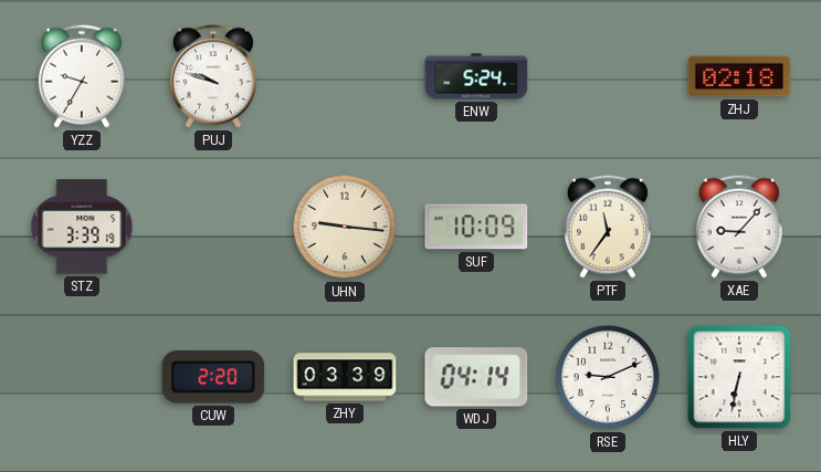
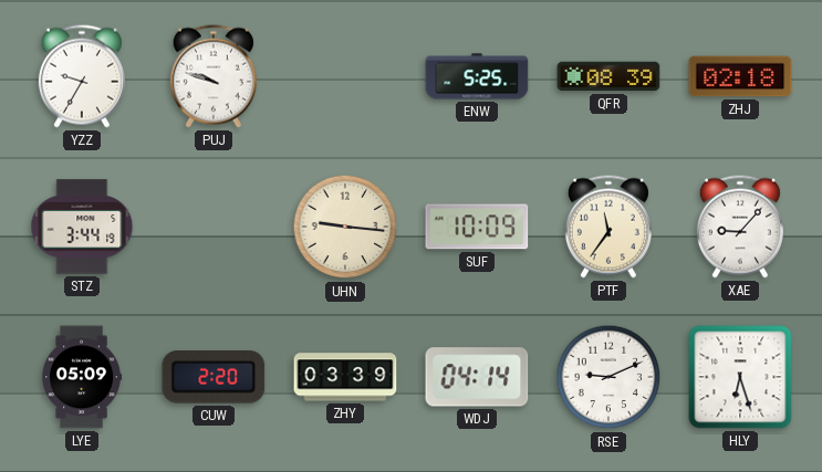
ENW: 5:24 -> 5:25 (477, 76)
QFR: none -> 08:39 (608, 76)
STZ: 3:39 -> 3:44 (82, 227)
LYE: none -> 05:09 (82, 377)
HLY: 6:32 -> 6:27 (740, 377)
